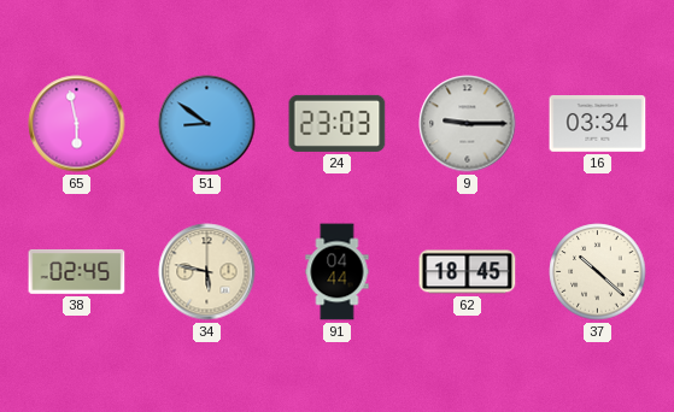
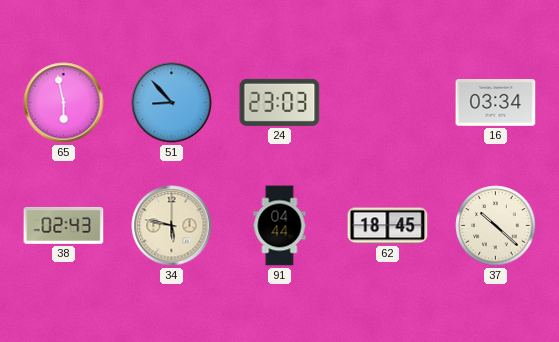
51: 8:51 -> 8:53 (172, 103)
9: 9:15 -> none (468, 124)
38: 02:45 -> 02:43 (64, 225)
